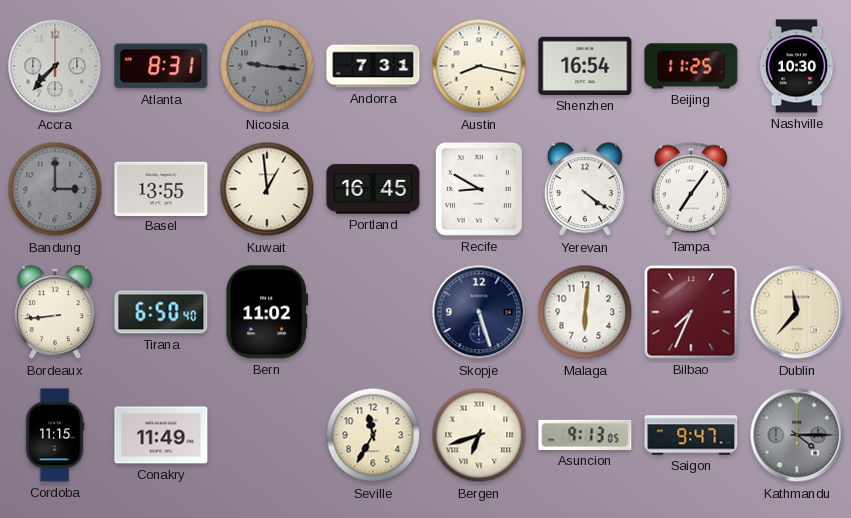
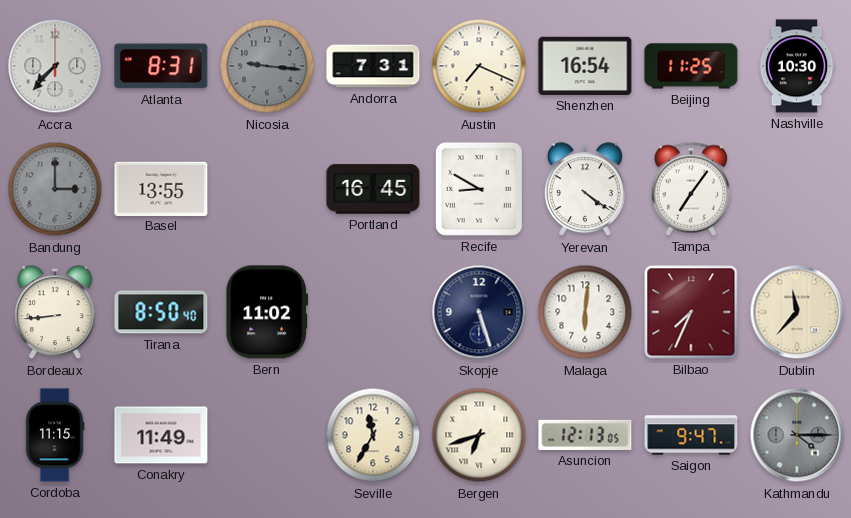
Austin: 8:17 -> 7:19 (479, 66)
Kuwait: 12:59 -> none (267, 189)
Tirana: 6:50 -> 8:50 (161, 312)
Asuncion: 9:13 -> 12:13 (585, 435)
